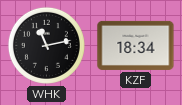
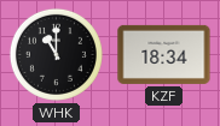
WHK: 11:13 -> 11:00 (56, 54)
